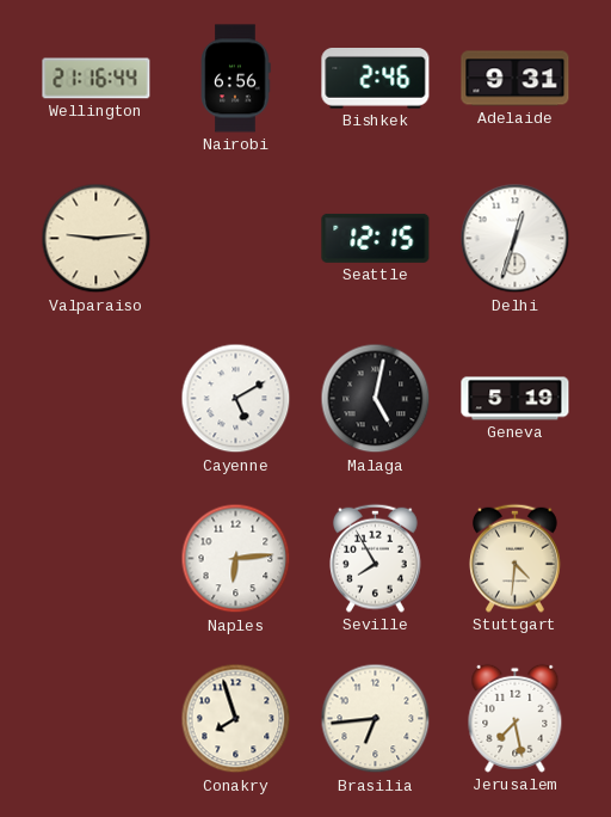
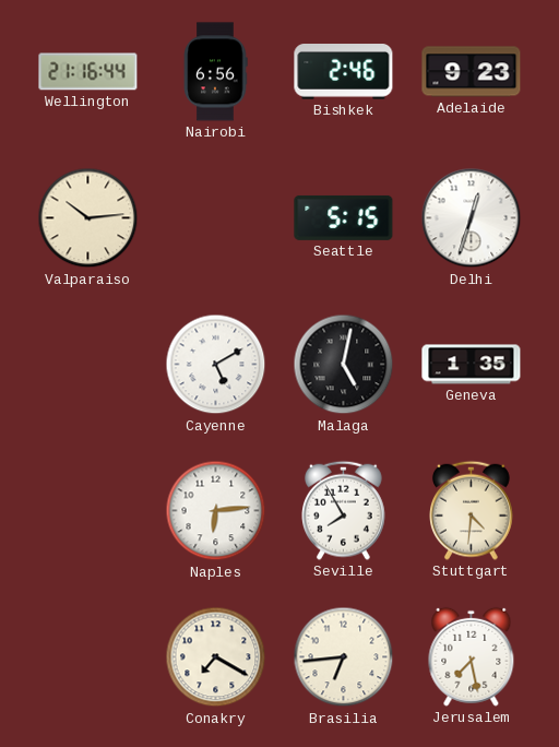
Adelaide: 9:31 -> 9:23 (472, 72)
Valparaiso: 9:14 -> 10:14 (88, 218)
Seattle: 12:15 -> 5:15 (344, 217)
Geneva: 5:19 -> 1:35 (472, 365)
Conakry: 7:57 -> 7:20 (216, 657)
